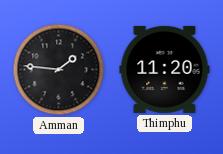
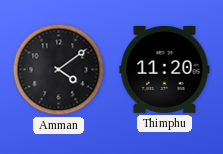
Amman: 1:46 -> 4:09 (59, 70)
